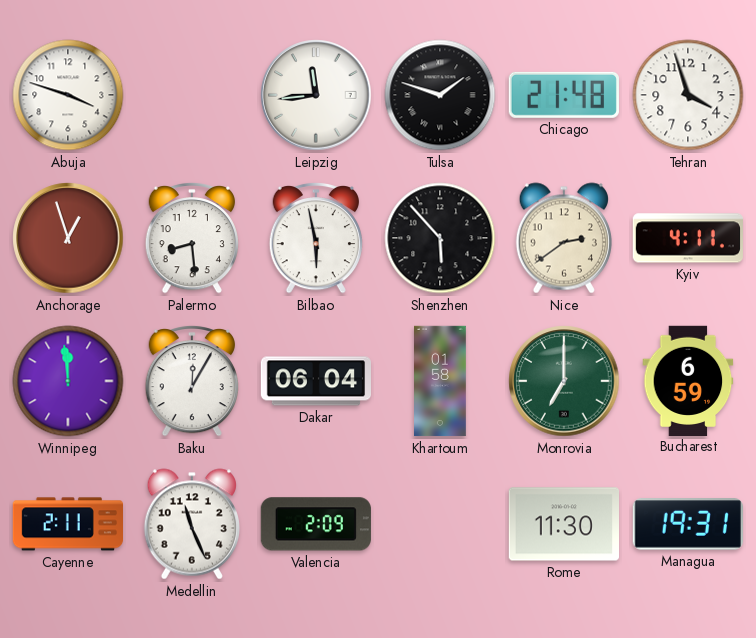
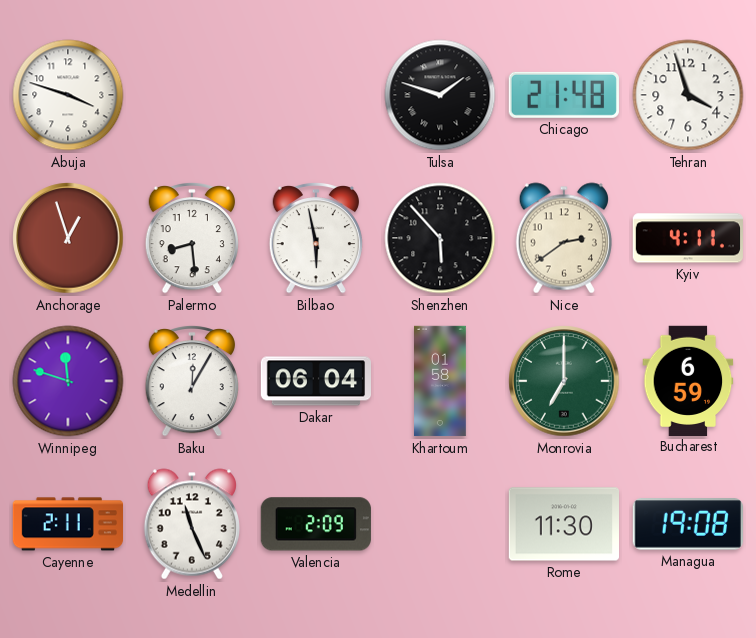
Leipzig: 11:44 -> none (316, 95)
Winnipeg: 11:59 -> 11:48 (68, 381)
Managua: 19:31 -> 19:08 (688, 524)
